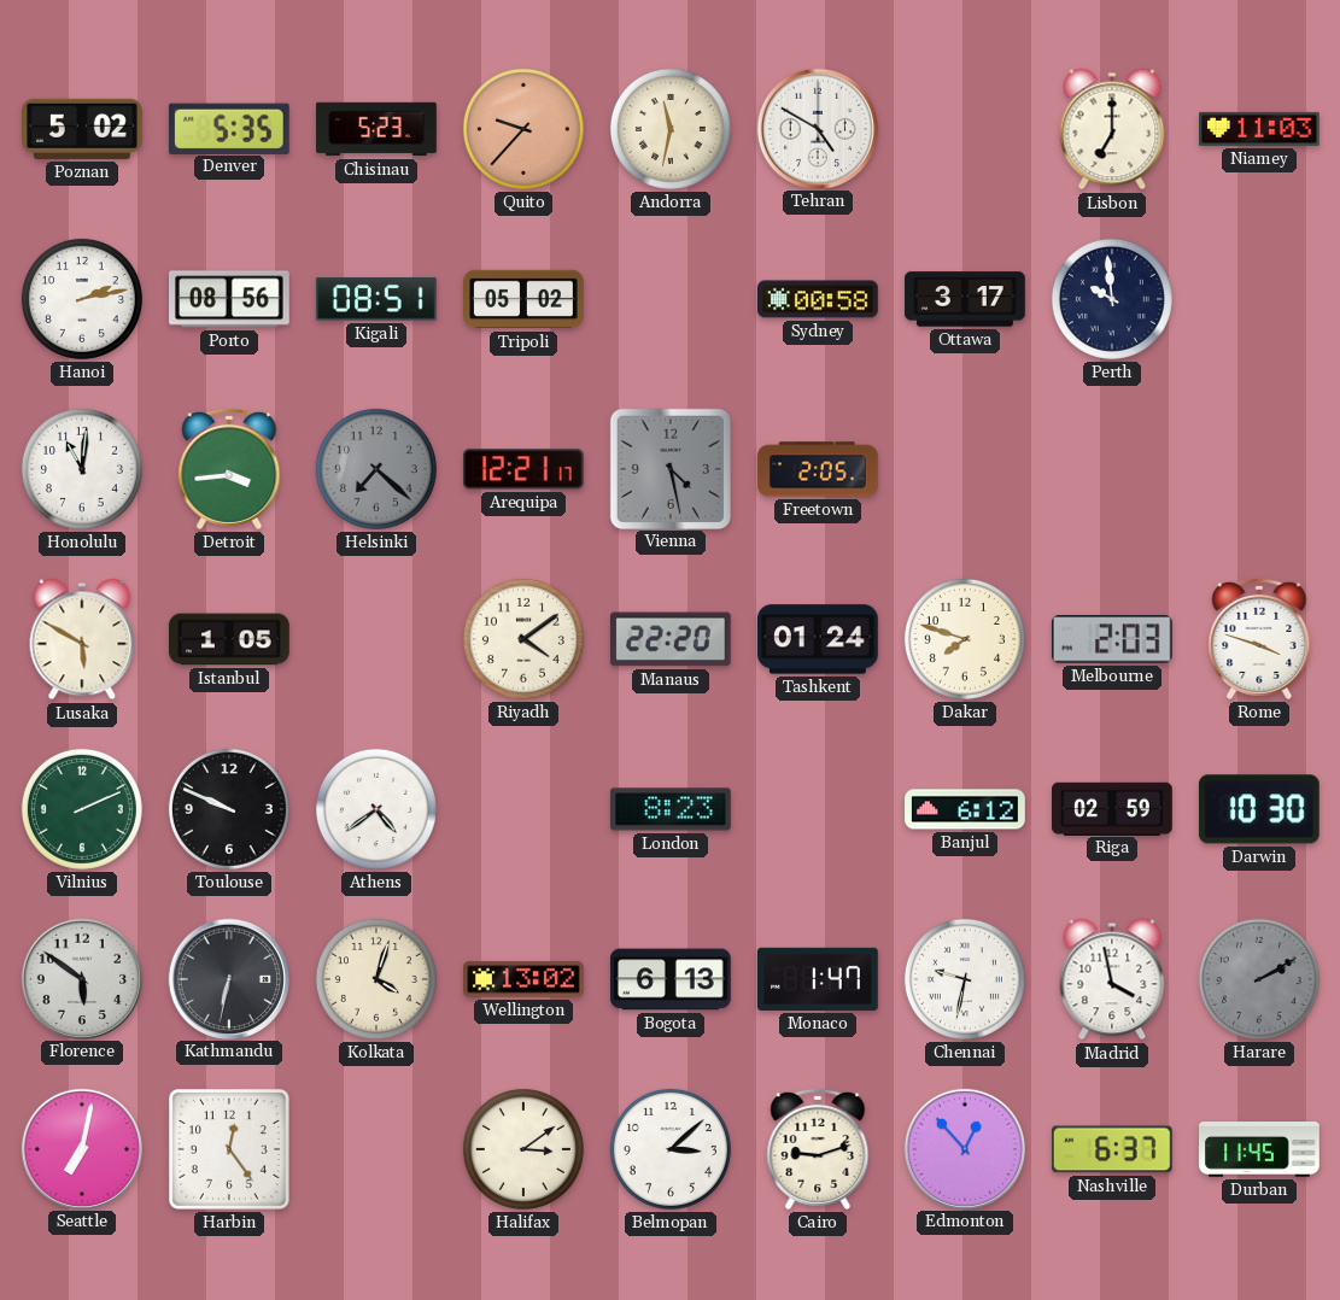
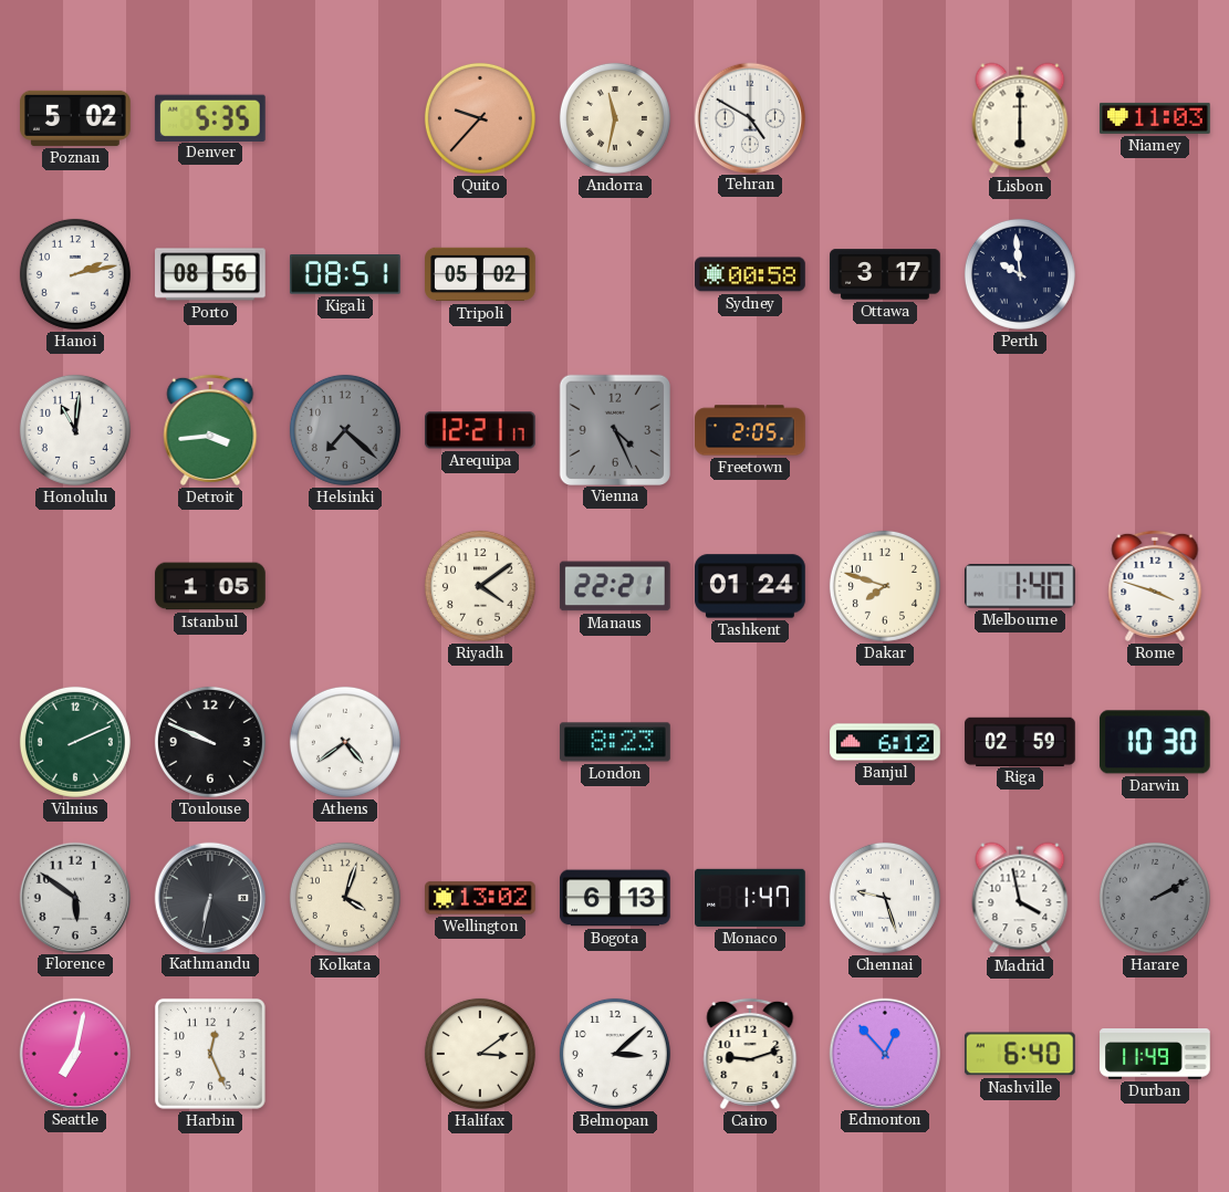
Chisinau: 5:23 -> none (376, 129)
Lisbon: 7:00 -> 6:00 (1020, 118)
Vienna: 4:28 -> 4:26 (614, 429)
Lusaka: 5:50 -> none (82, 639)
Manaus: 22:20 -> 22:21 (615, 586)
Melbourne: 2:03 -> 1:40 (1020, 586)
Chennai: 9:32 -> 9:27 (885, 898)
Harbin: 12:24 -> 12:26 (210, 1054)
Nashville: 6:37 -> 6:40 (1020, 1054)
Durban: 11:45 -> 11:49 (1155, 1055)
